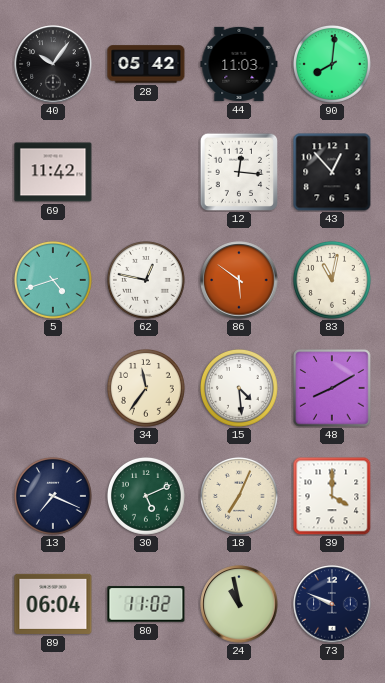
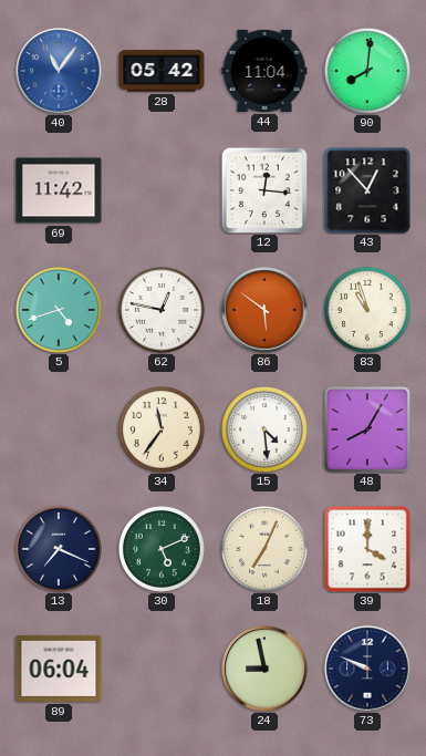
40: 10:06 -> 11:06 (59, 71)
40 dial: black -> blue (59, 71)
44: 11:03 -> 11:04 (264, 71)
83: 11:02 -> 10:57 (367, 310)
48: 8:10 -> 8:05 (367, 429)
80: 11:02 -> none (146, 604)
24: 10:58 -> 8:58 (264, 669)
